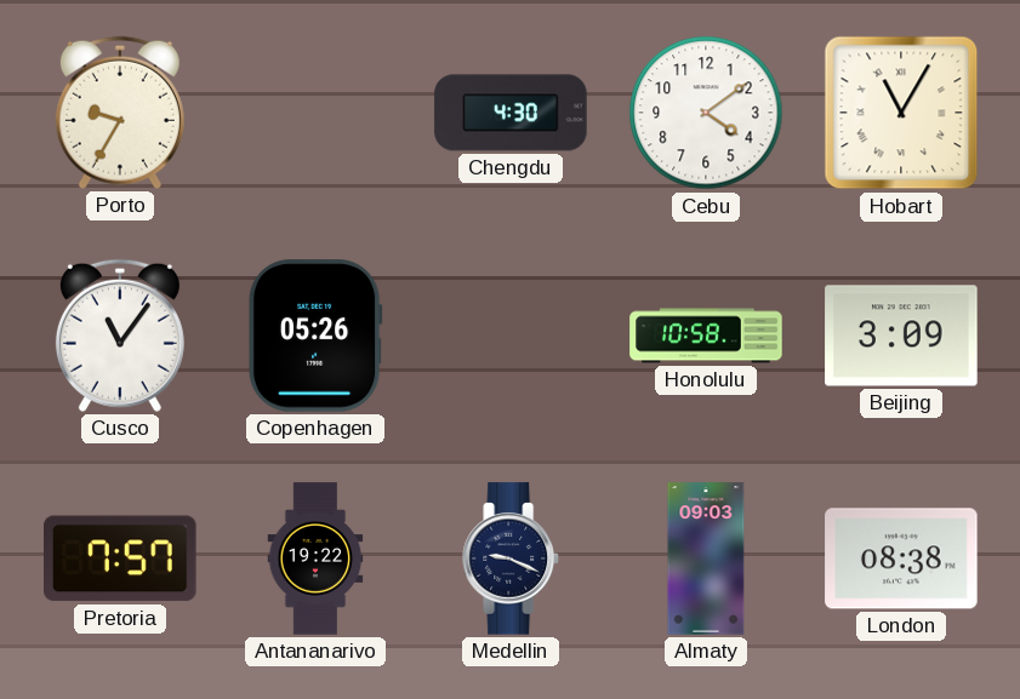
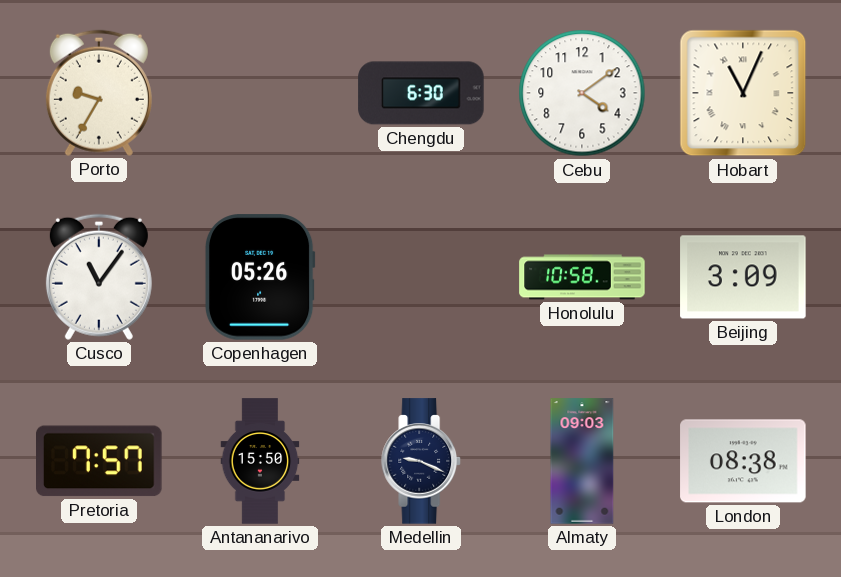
Chengdu: 4:30 -> 6:30 (421, 93)
Hobart: 11:05 -> 11:04 (743, 93)
Antananarivo: 19:22 -> 15:50 (260, 461)
